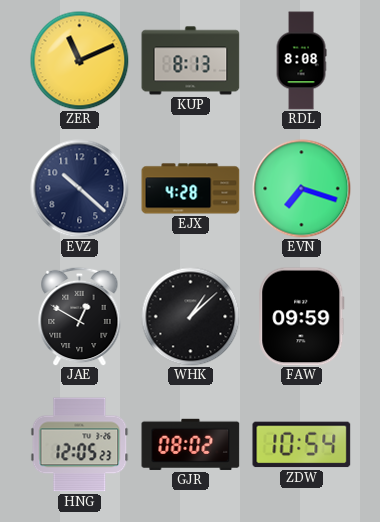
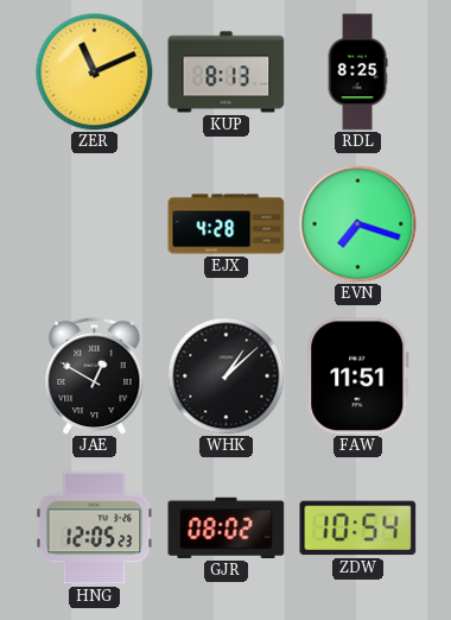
RDL: 8:08 -> 8:25 (357, 72)
EVZ: 10:22 -> none (80, 189)
FAW: 09:59 -> 11:51 (358, 377)
